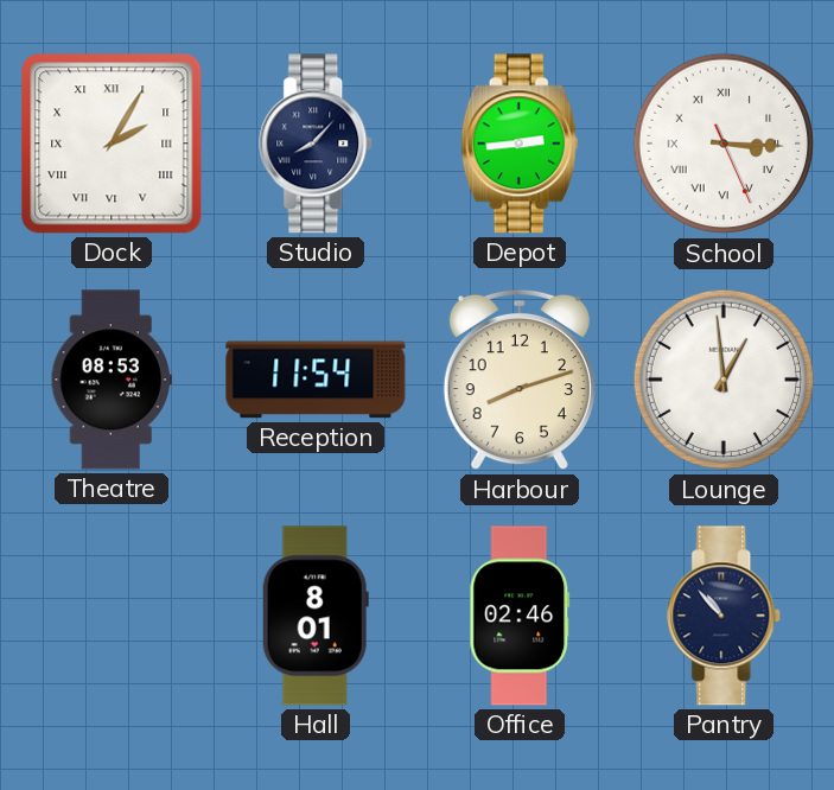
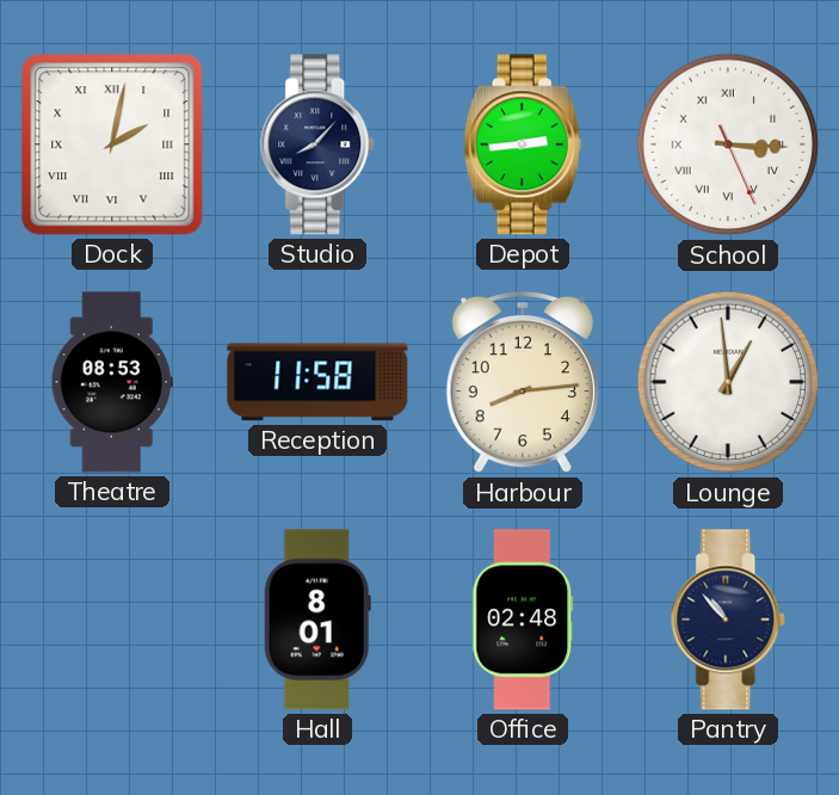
Dock: 2:05 -> 2:02 (112, 144)
Reception: 11:54 -> 11:58 (317, 382)
Harbour: 8:12 -> 8:14 (523, 382)
Office: 02:46 -> 02:48 (523, 620)
